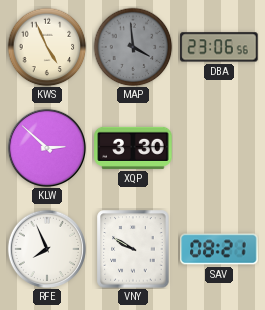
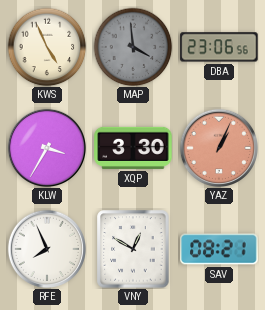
KLW: 2:52 -> 3:35 (46, 147)
YAZ: none -> 1:04 (218, 147)
VNY: 9:50 -> 12:50 (133, 249)
